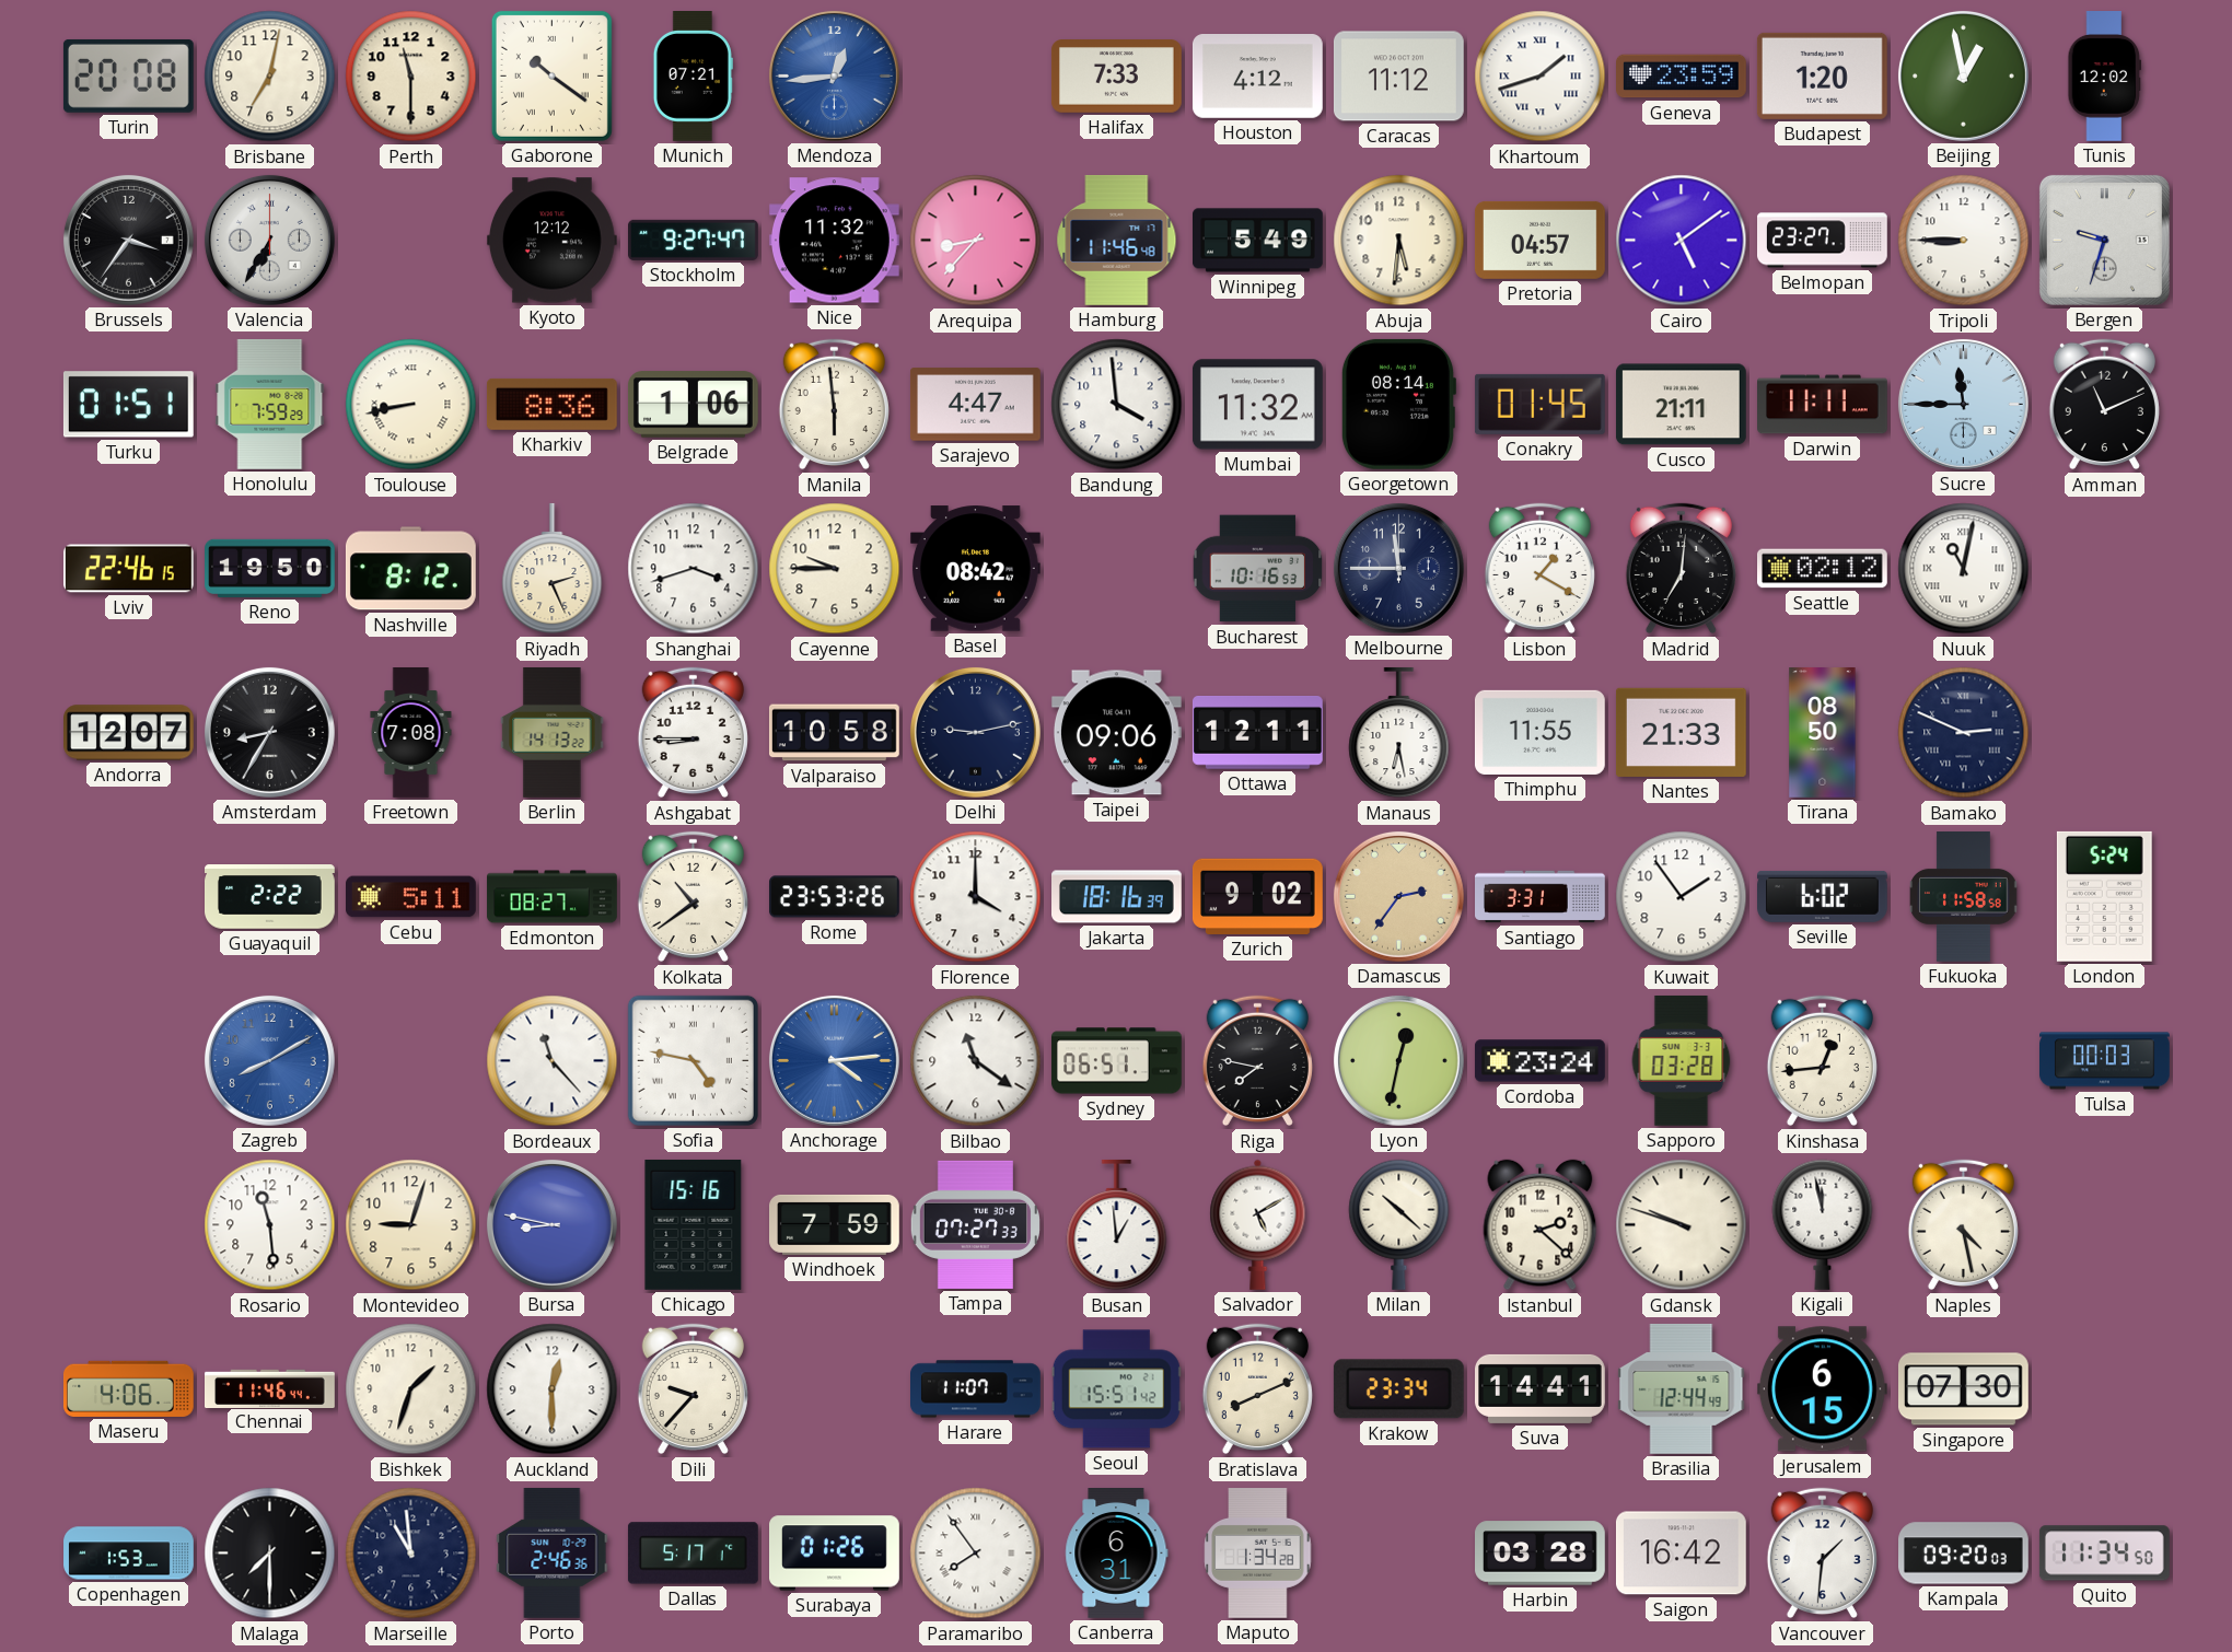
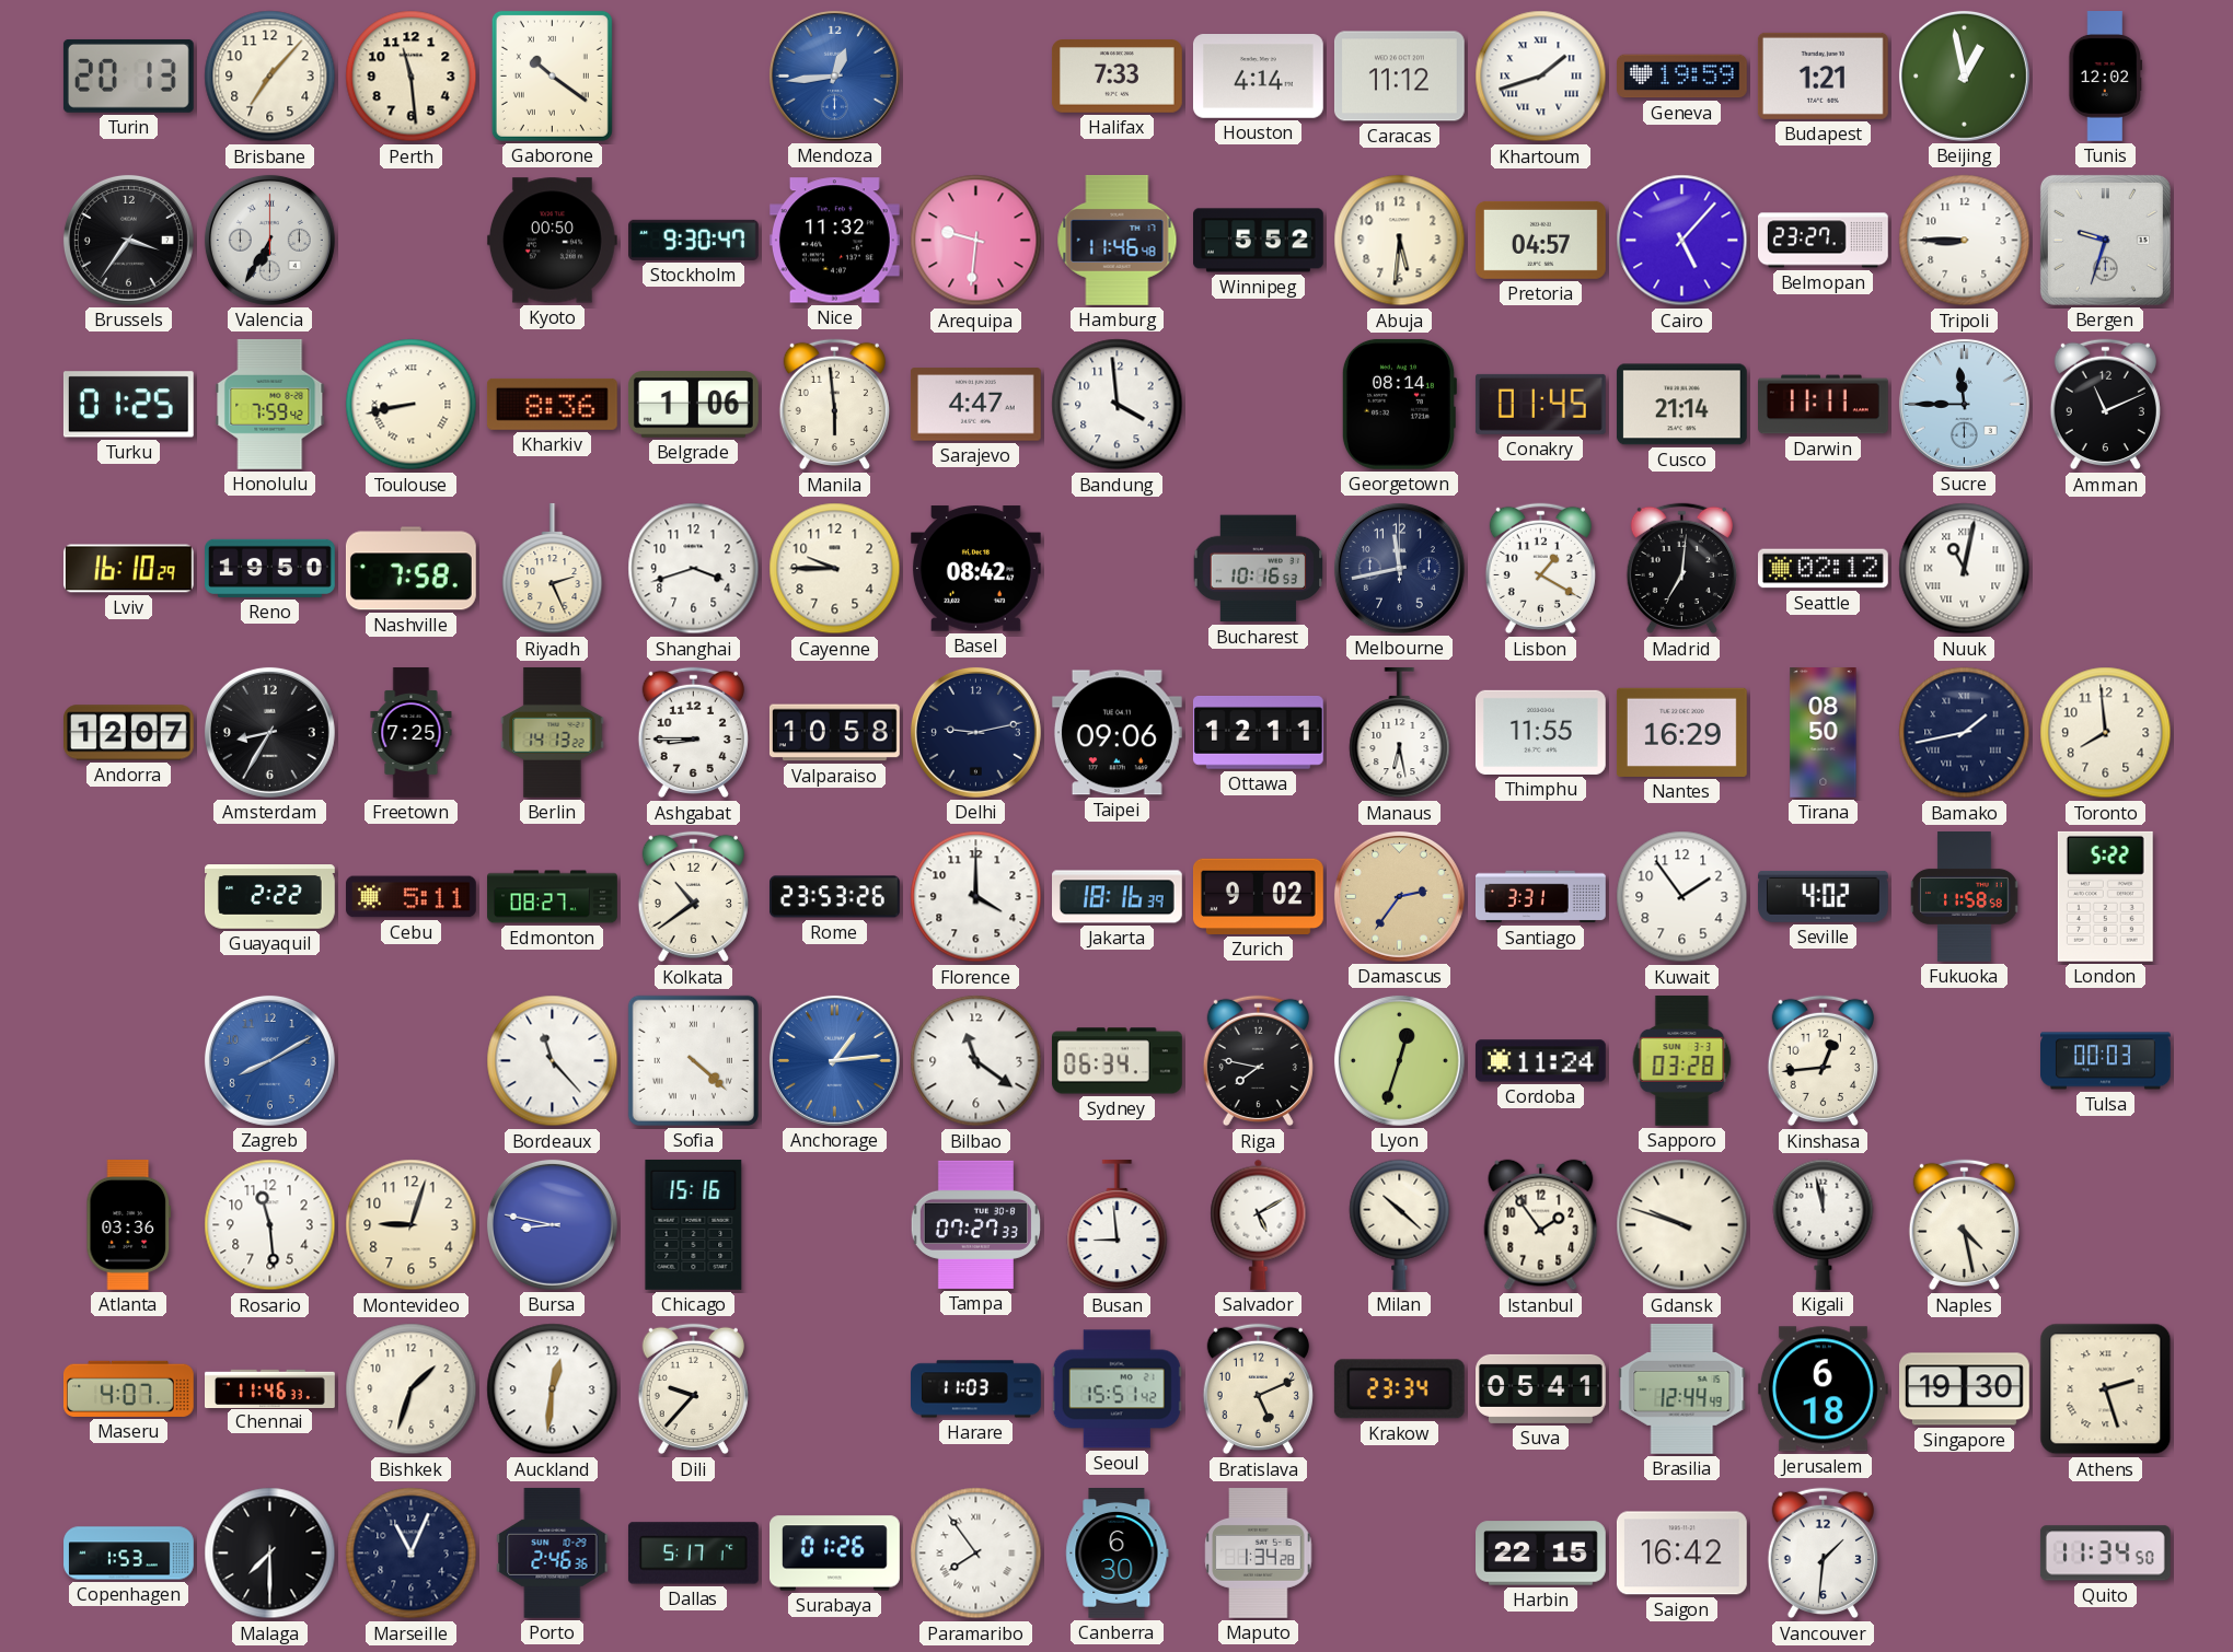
Turin: 20:08 -> 20:13 (128, 75)
Brisbane: 7:02 -> 7:07 (270, 77)
Perth: 11:30 -> 11:29 (412, 77)
Munich: 07:21 -> none (693, 77)
Houston: 4:12 -> 4:14 (1258, 77)
Geneva: 23:59 -> 19:59 (1682, 77)
Budapest: 1:20 -> 1:21 (1823, 75)
Kyoto: 12:12 -> 00:50 (552, 241)
Stockholm: 9:27 -> 9:30 (694, 240)
Arequipa: 8:37 -> 9:31 (976, 241)
Winnipeg: 5:49 -> 5:52 (1259, 241)
Cairo: 5:09 -> 5:07 (1682, 241)
Turku: 01:51 -> 01:25 (128, 405)
Honolulu: 7:59:29 -> 7:59:42 (270, 404)
Mumbai: 11:32 -> none (1257, 405)
Cusco: 21:11 -> 21:14 (1681, 405)
Lviv: 22:46 -> 16:10 (129, 569)
Nashville: 8:12 -> 7:58 (410, 569)
Melbourne: 11:45 -> 11:43 (1399, 568)
Freetown: 7:08 -> 7:25 (412, 733)
Nantes: 21:33 -> 16:29 (1681, 732)
Bamako: 2:49 -> 1:43 (1965, 733)
Toronto: none -> 7:59 (2106, 733)
Seville: 6:02 -> 4:02 (1824, 896)
London: 5:24 -> 5:22 (2105, 896)
Sofia: 4:47 -> 4:22 (693, 1060)
Anchorage: 4:14 -> 1:14 (834, 1060)
Sydney: 06:51 -> 06:34 (1116, 1061)
Lyon: 12:32 -> 12:33 (1399, 1060)
Cordoba: 23:24 -> 11:24 (1540, 1061)
Atlanta: none -> 03:36 (129, 1224)
Windhoek: 7:59 -> none (835, 1224)
Busan: 12:59 -> 8:59 (1118, 1225)
Istanbul: 2:22 -> 1:54 (1541, 1225)
Maseru: 4:06 -> 4:07 (128, 1388)
Chennai: 11:46:44 -> 11:46:33 (270, 1388)
Auckland: 12:30 -> 12:31 (553, 1389)
Harare: 11:07 -> 11:03 (976, 1389)
Bratislava: 8:11 -> 5:11 (1258, 1389)
Suva: 14:41 -> 05:41 (1541, 1388)
Jerusalem: 6:15 -> 6:18 (1823, 1389)
Singapore: 07:30 -> 19:30 (1965, 1389)
Athens: none -> 2:27 (2106, 1389)
Marseille: 10:59 -> 11:04 (412, 1554)
Canberra: 6:31 -> 6:30 (1118, 1554)
Harbin: 03:28 -> 22:15 (1541, 1554)
Kampala: 09:20 -> none (1964, 1554)
